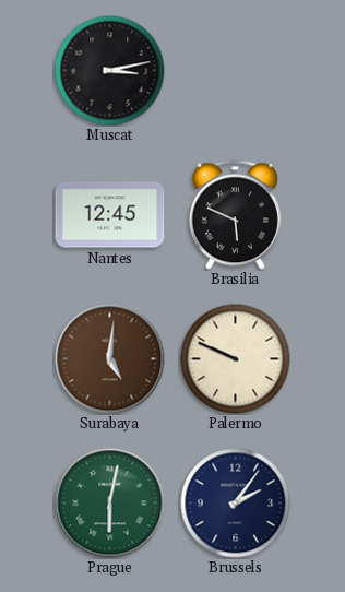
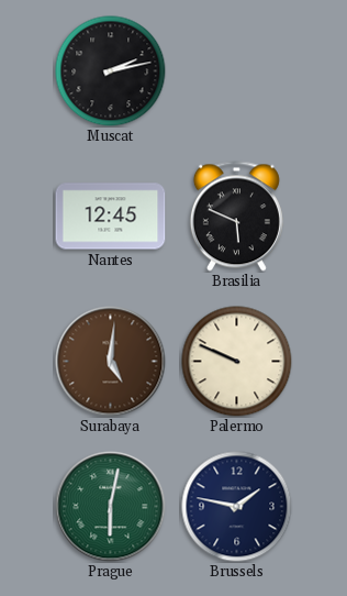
Muscat: 3:13 -> 2:13 (111, 71)
Brussels: 2:06 -> 1:47 (237, 507)
